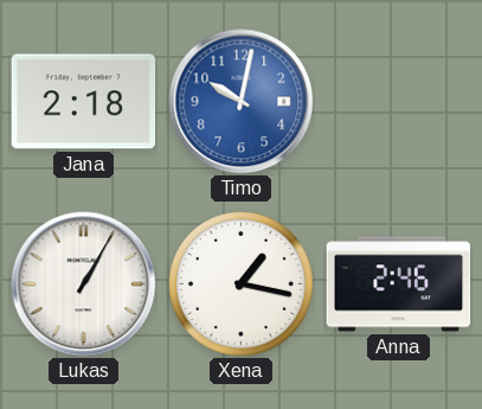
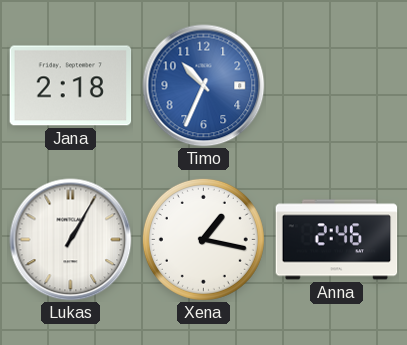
Timo: 10:02 -> 10:34 (204, 86)
